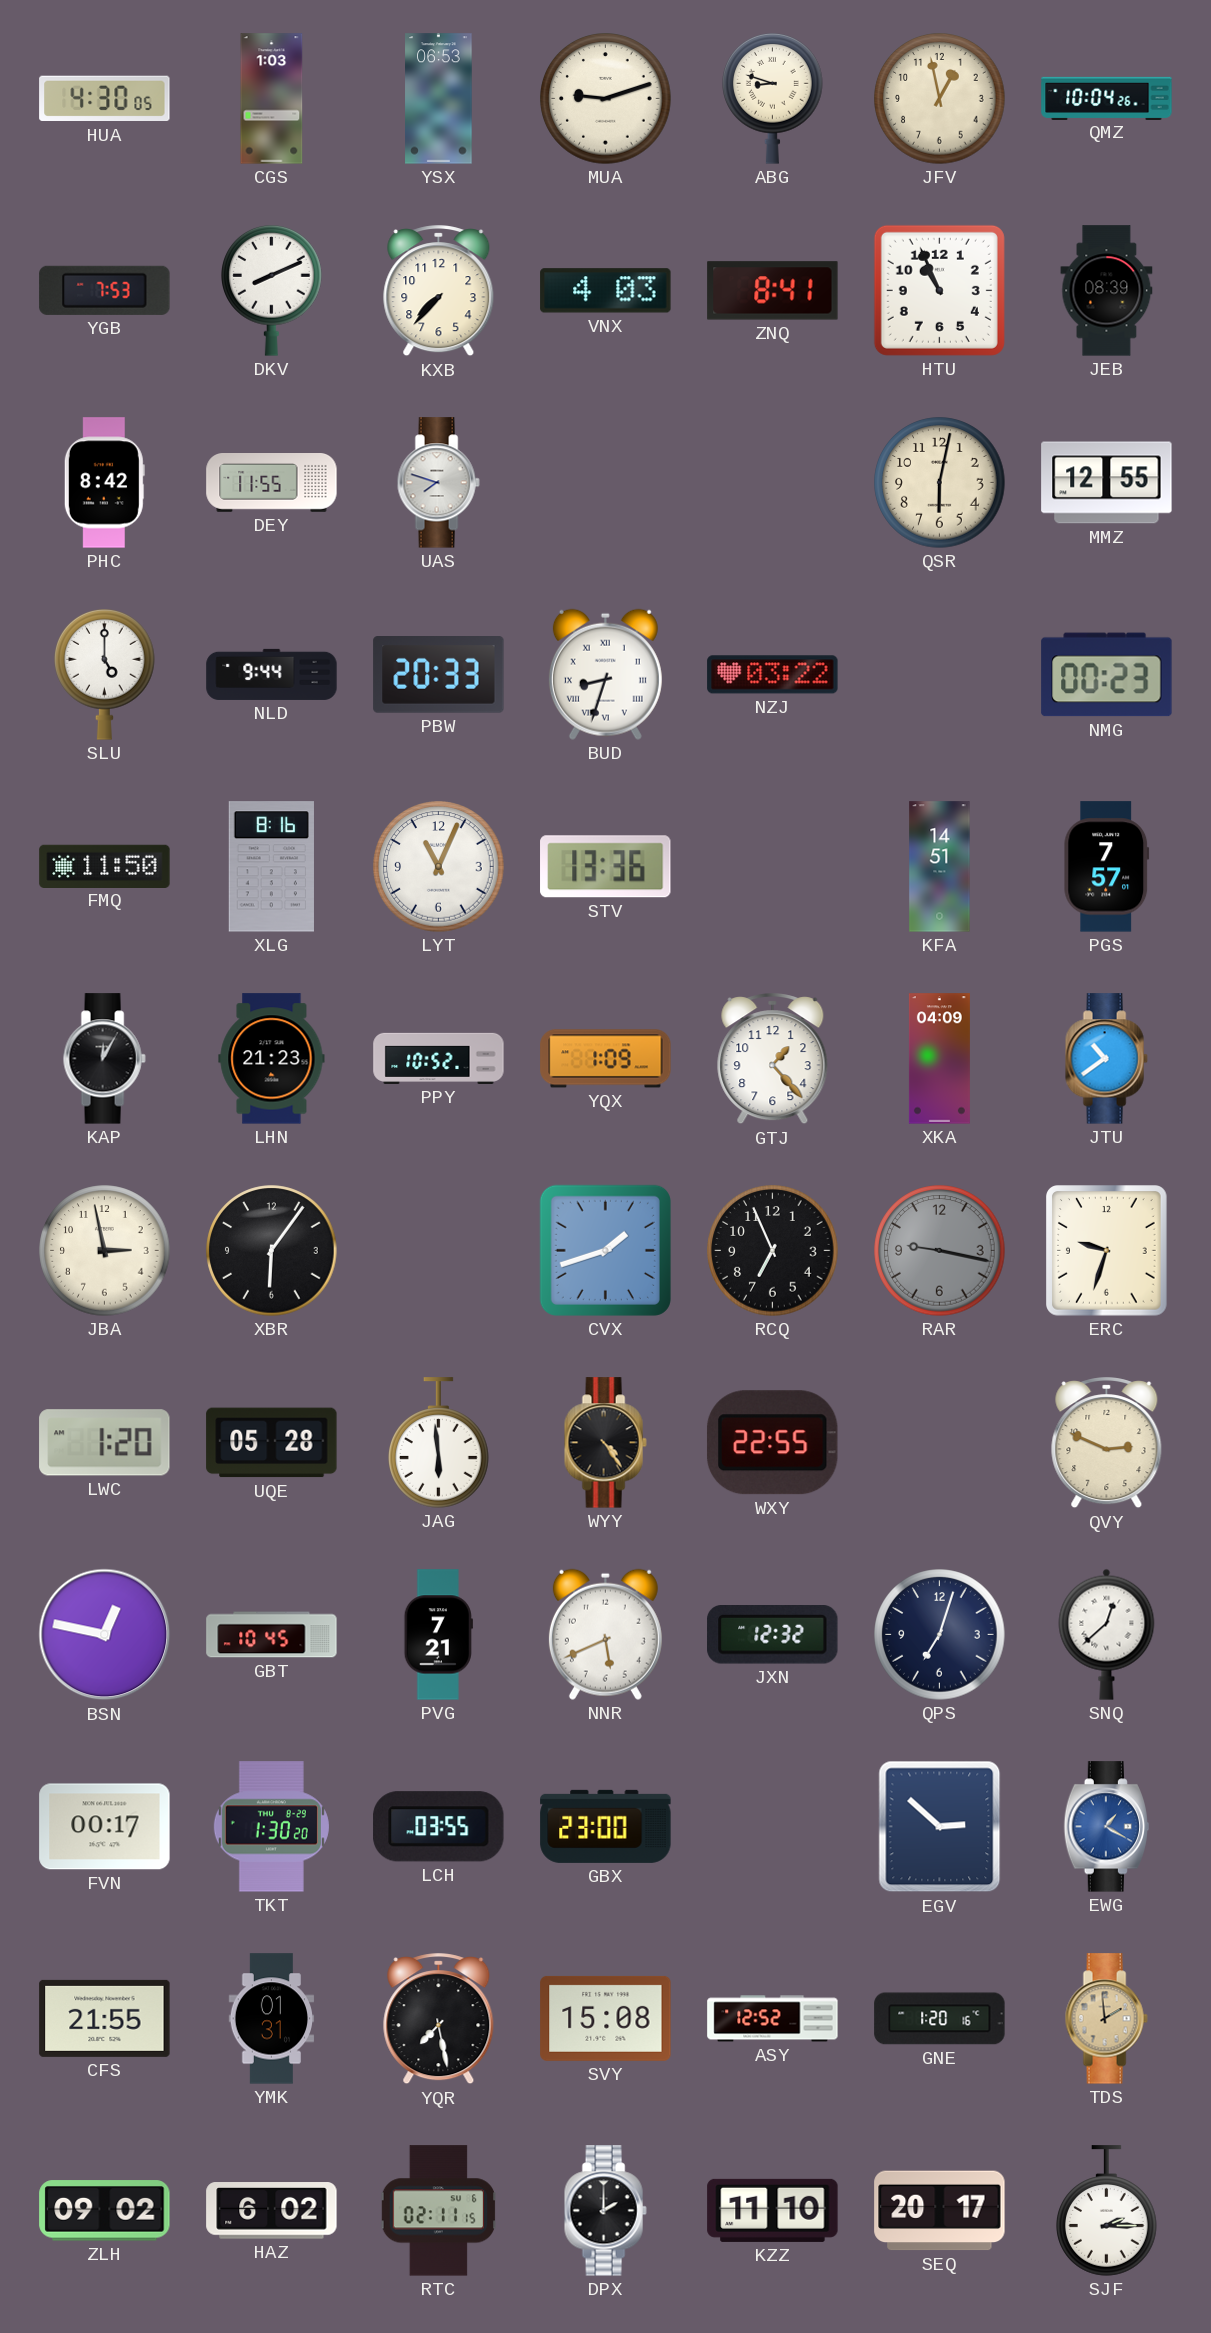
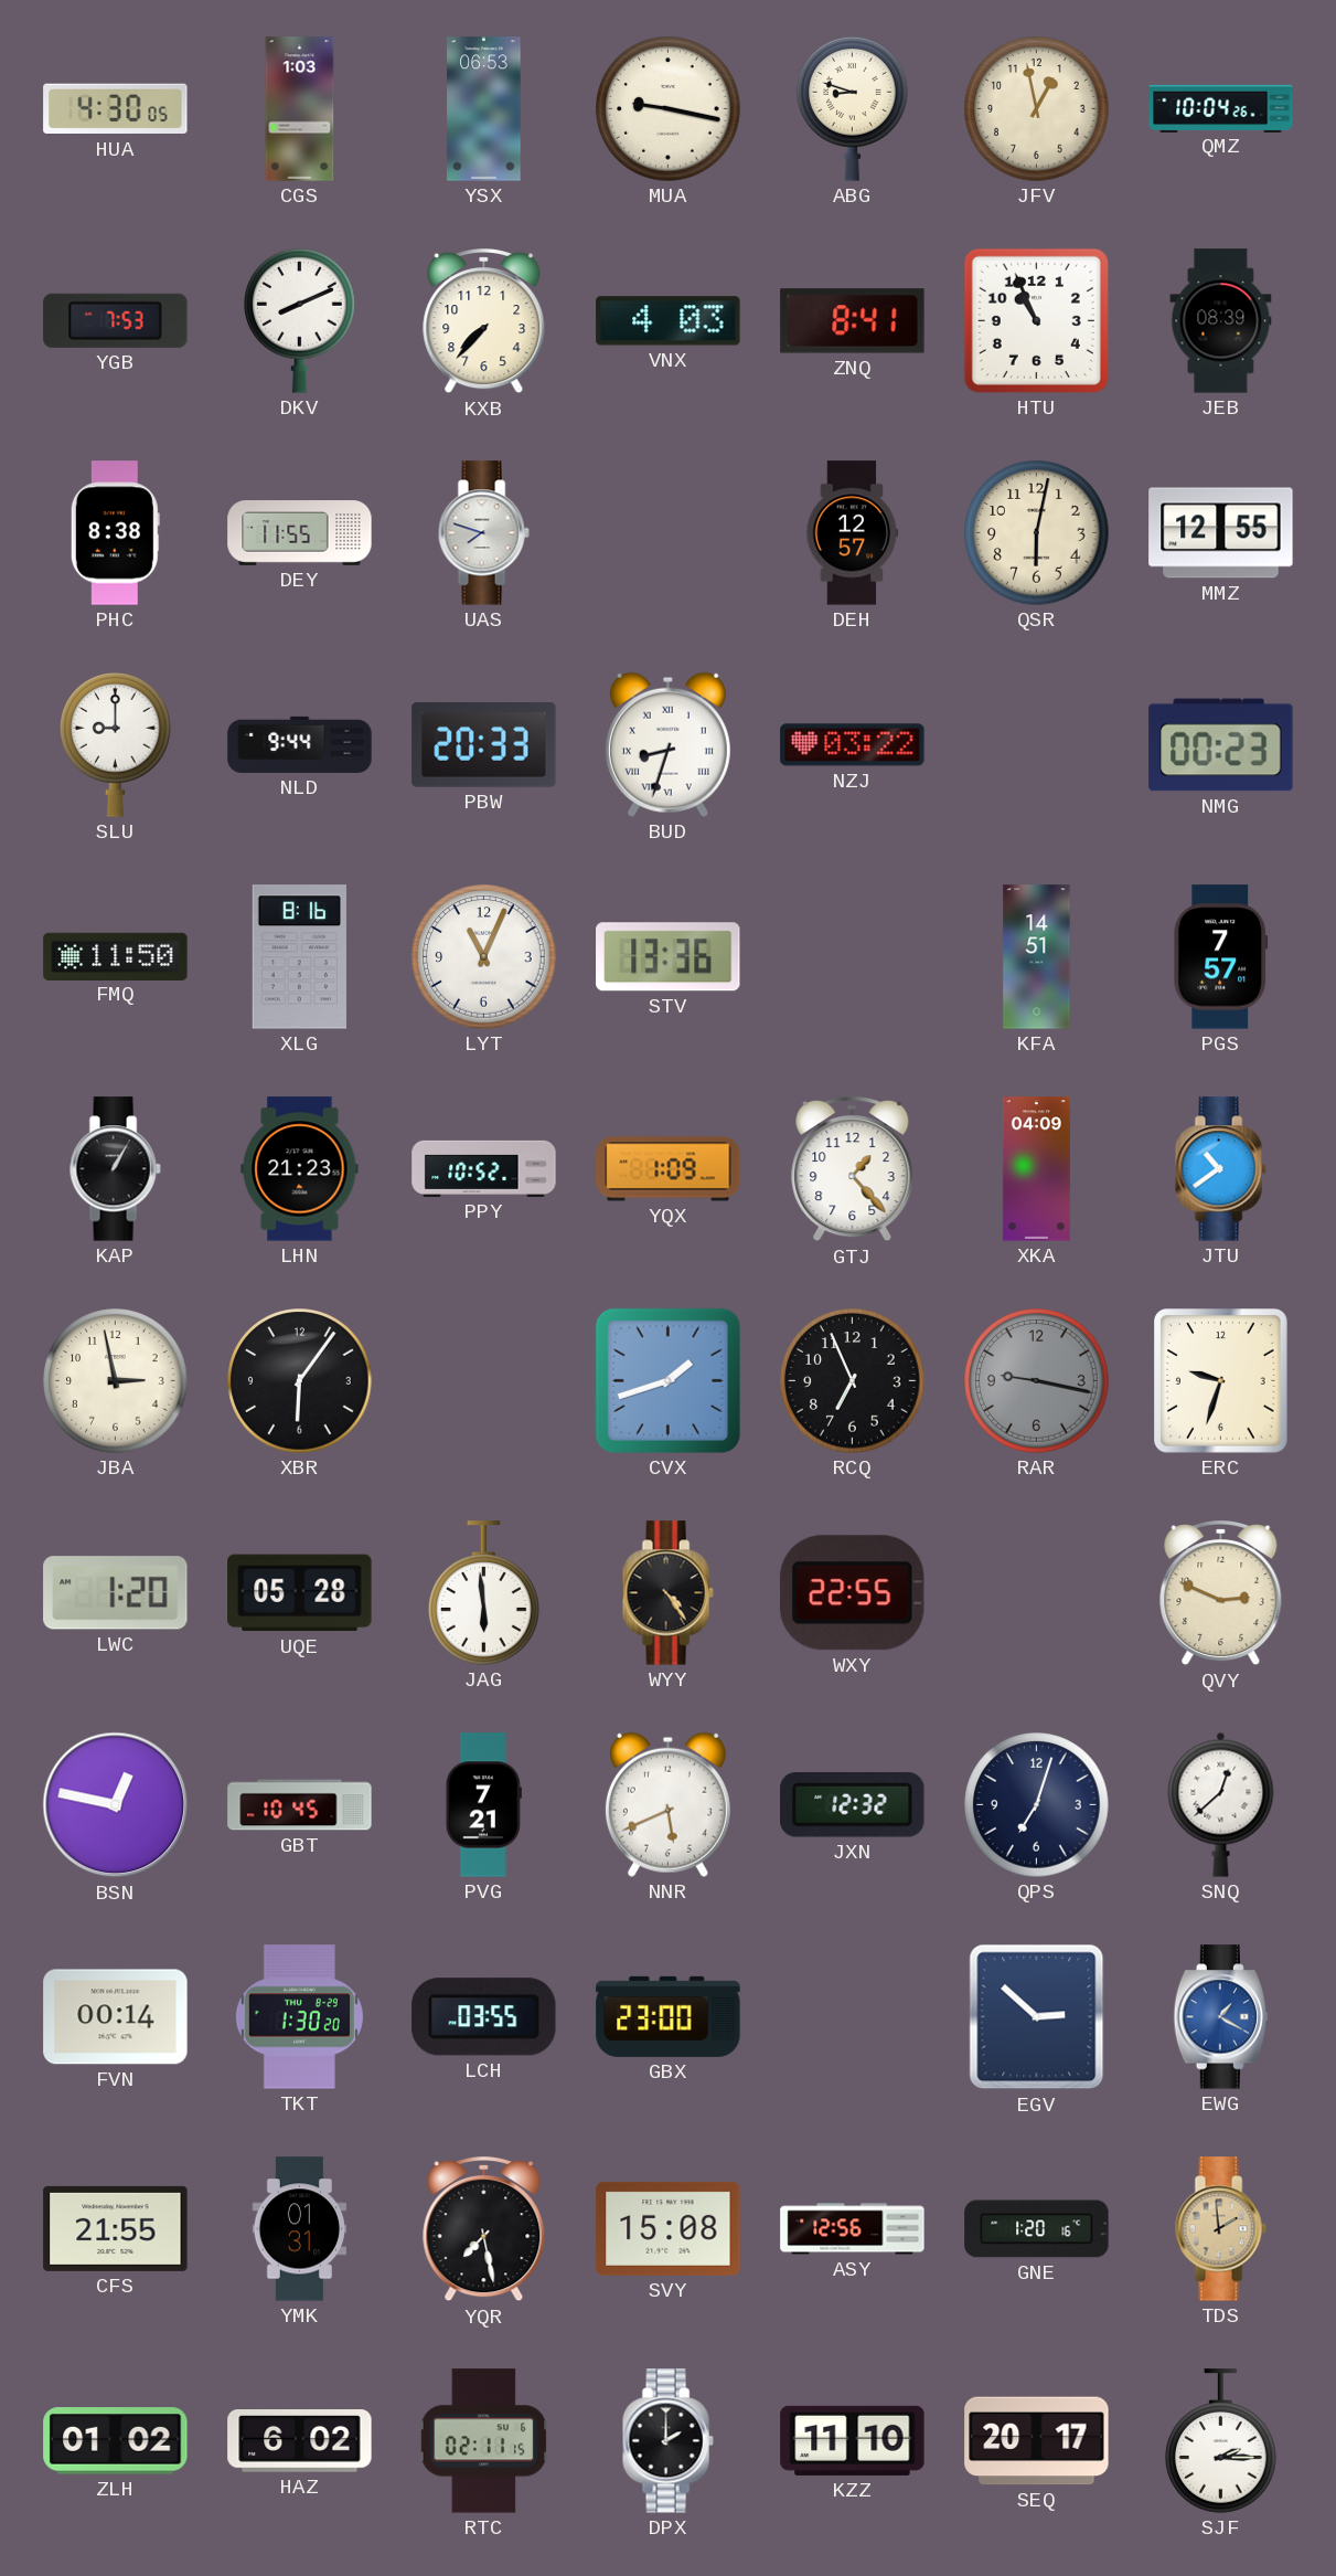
MUA: 9:12 -> 9:17 (669, 109)
PHC: 8:42 -> 8:38 (115, 533)
DEH: none -> 12:57 (853, 533)
SLU: 5:00 -> 9:00 (116, 745)
KAP: 12:05 -> 1:05 (115, 1169)
FVN: 00:17 -> 00:14 (116, 2017)
ASY: 12:52 -> 12:56 (853, 2229)
ZLH: 09:02 -> 01:02 (116, 2441)
